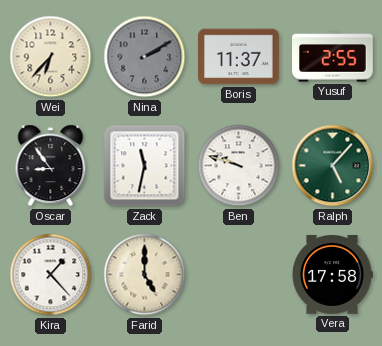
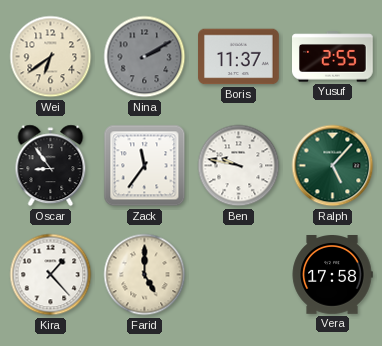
Wei: 6:37 -> 6:39 (51, 57)
Zack: 11:32 -> 11:36 (145, 166)
Ben: 9:48 -> 9:47 (239, 166)
